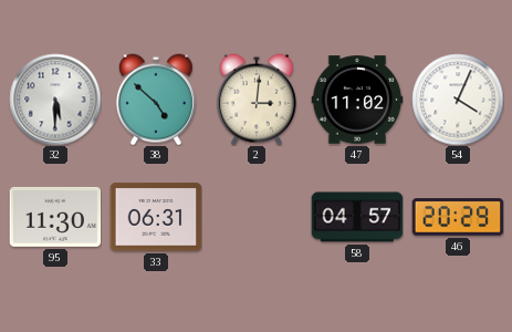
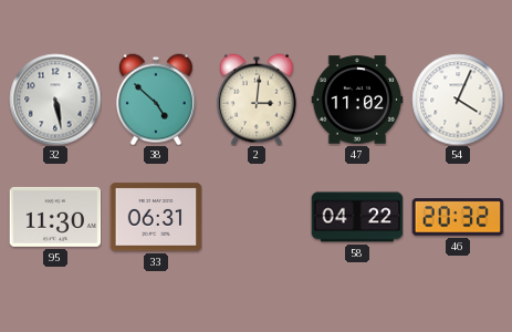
32: 5:30 -> 5:28 (55, 100)
58: 04:57 -> 04:22 (357, 217)
46: 20:29 -> 20:32 (458, 217)
